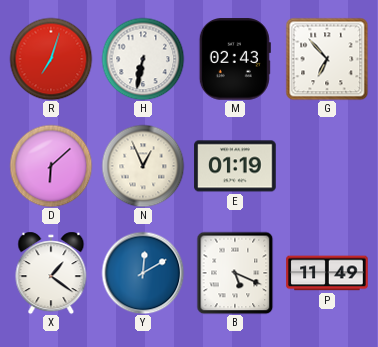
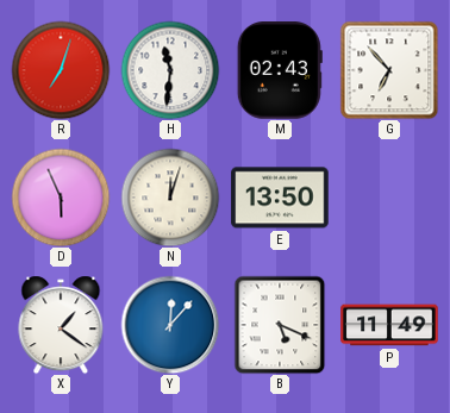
H: 6:32 -> 11:31 (170, 70)
D: 6:08 -> 5:56 (61, 198)
N: 12:56 -> 12:03 (170, 198)
E: 01:19 -> 13:50 (280, 198)
Y: 12:10 -> 12:07 (170, 325)
